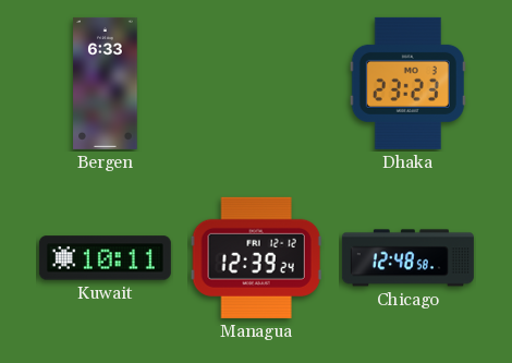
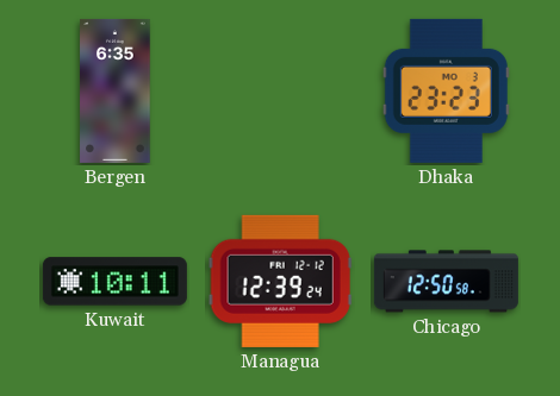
Bergen: 6:33 -> 6:35 (116, 90)
Chicago: 12:48 -> 12:50 (446, 282)
